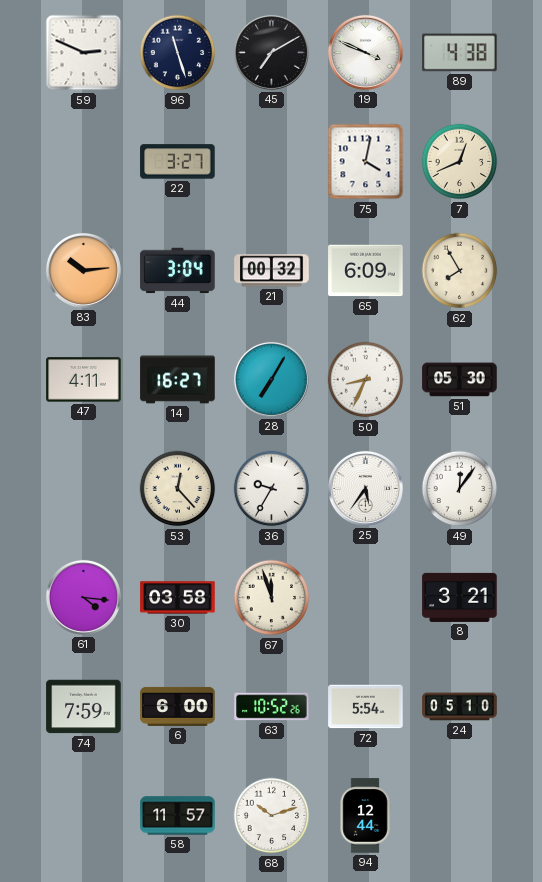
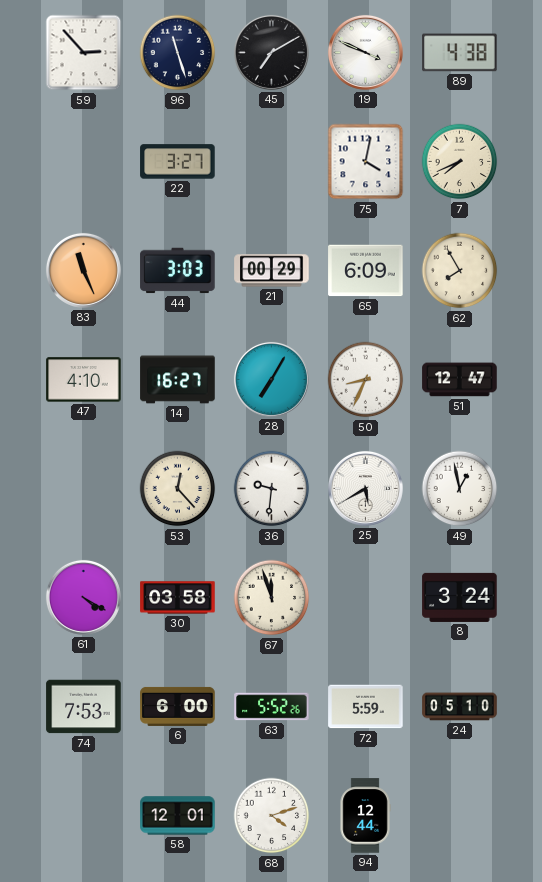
59: 2:49 -> 2:53 (84, 53)
7: 12:41 -> 7:41 (460, 162)
83: 10:14 -> 11:26 (83, 270)
44: 3:04 -> 3:03 (178, 271)
21: 00:32 -> 00:29 (272, 271)
47: 4:11 -> 4:10 (84, 380)
51: 05:30 -> 12:47 (460, 380)
36: 9:35 -> 9:31 (272, 489)
25: 5:36 -> 5:40 (365, 488)
49: 12:06 -> 12:58 (460, 489)
61: 4:16 -> 4:20 (83, 597)
8: 3:21 -> 3:24 (460, 597)
74: 7:59 -> 7:53 (84, 707)
63: 10:52 -> 5:52 (272, 707)
72: 5:54 -> 5:59 (366, 707)
58: 11:57 -> 12:01 (178, 816)
68: 10:12 -> 4:12 (272, 816)
